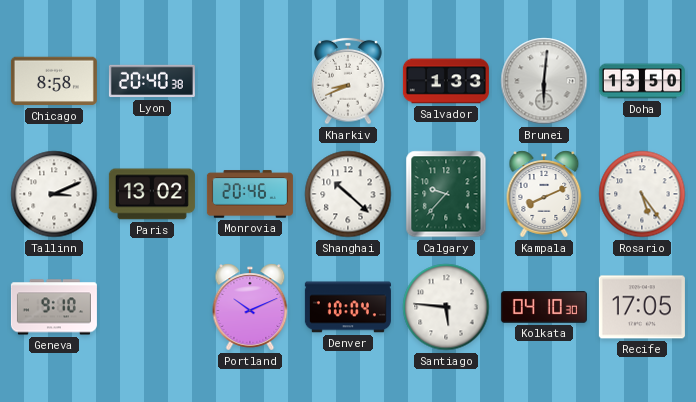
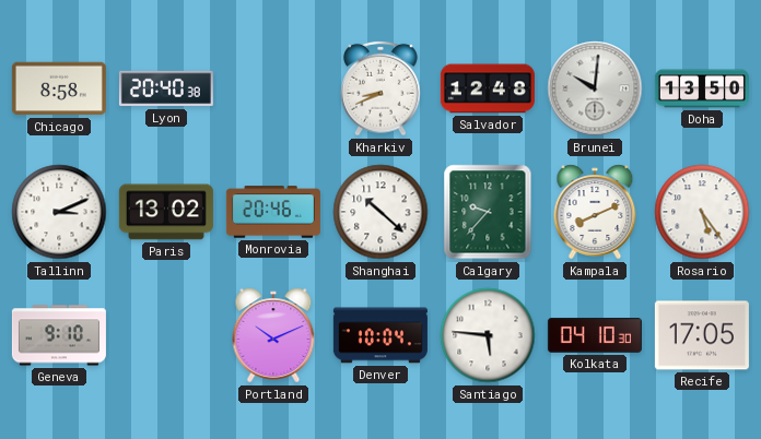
Salvador: 1:33 -> 12:48 (488, 88)
Brunei: 6:01 -> 10:01 (595, 88)
